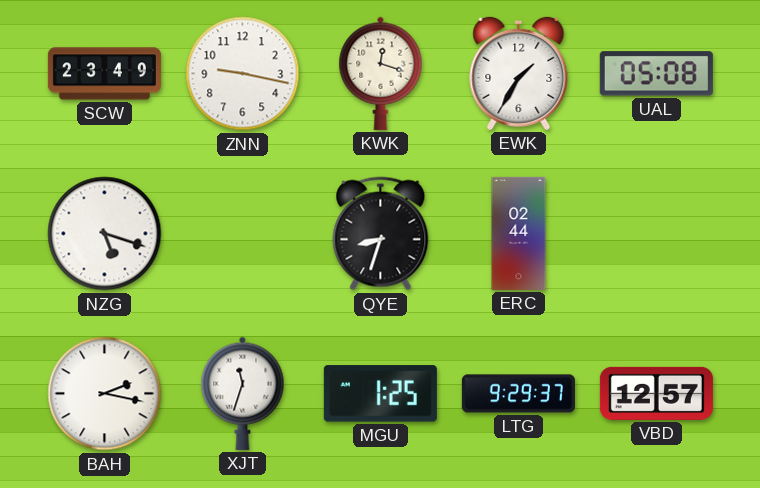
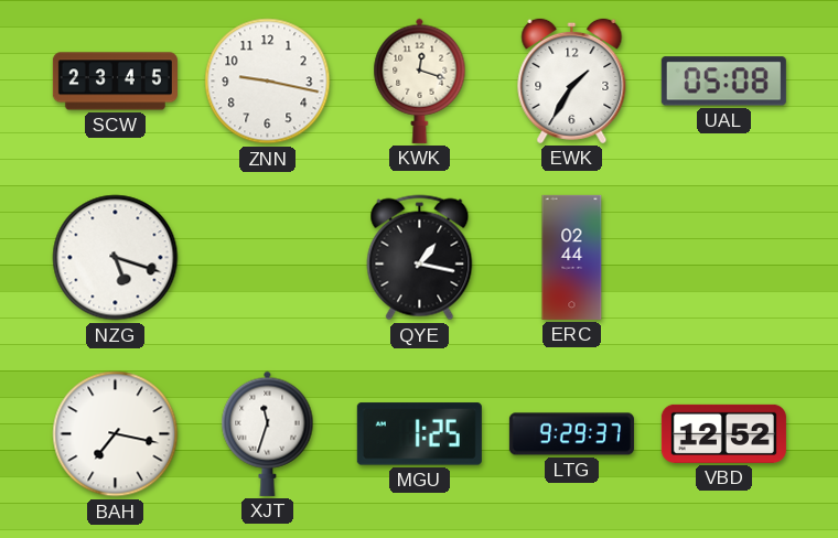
SCW: 23:49 -> 23:45 (115, 82)
QYE: 8:33 -> 1:17 (420, 258)
BAH: 2:17 -> 7:17 (116, 434)
VBD: 12:57 -> 12:52 (723, 433)
